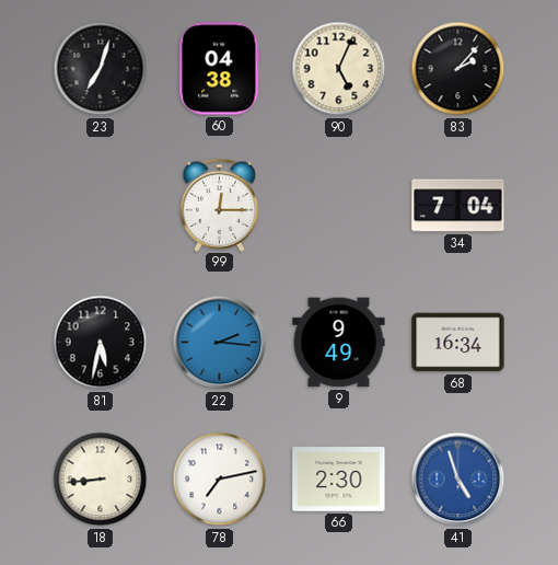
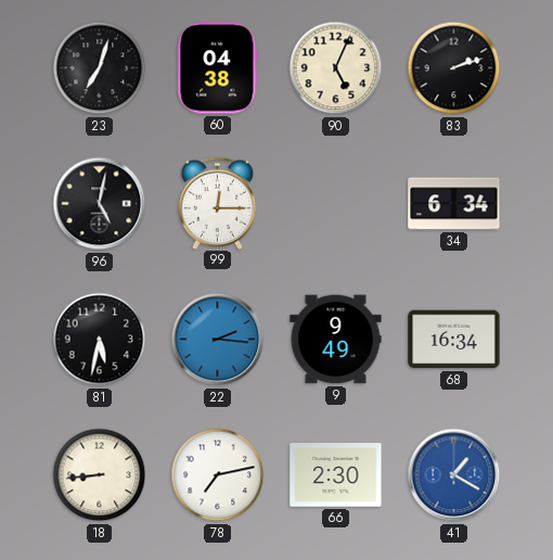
83: 2:07 -> 2:12 (454, 68)
96: none -> 5:02 (100, 204)
34: 7:04 -> 6:34 (454, 204)
41: 4:57 -> 1:20 (454, 475)
